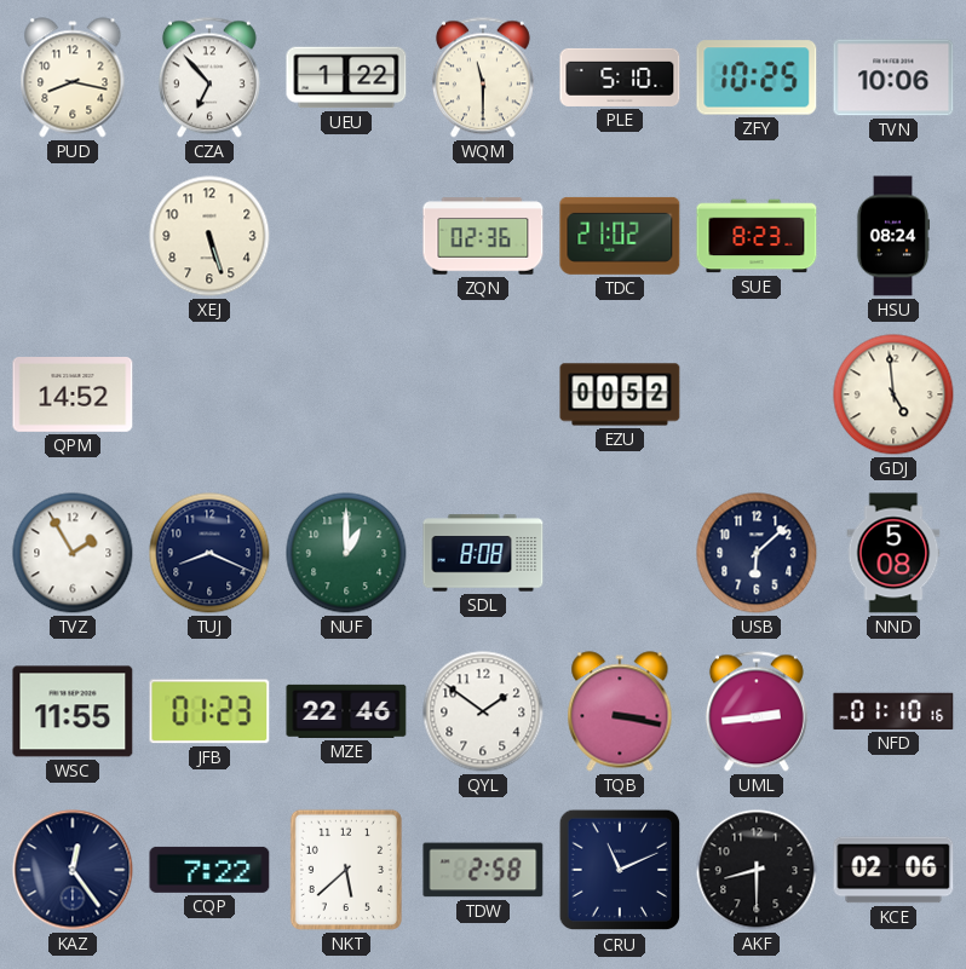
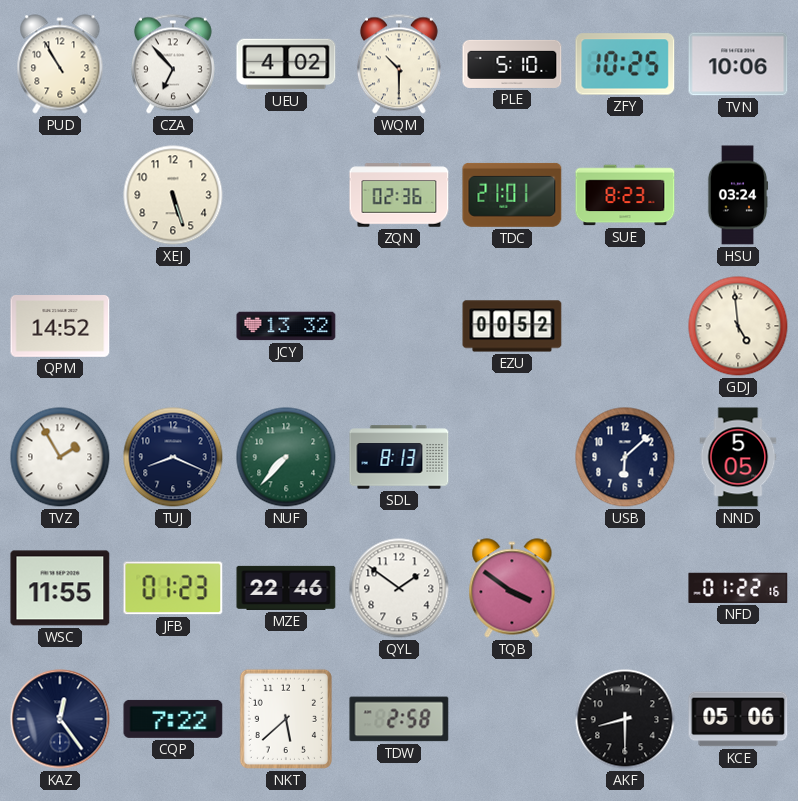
PUD: 8:17 -> 10:55 (60, 64)
UEU: 1:22 -> 4:02 (286, 64)
WQM: 11:30 -> 10:30 (399, 64)
TDC: 21:02 -> 21:01 (512, 195)
HSU: 08:24 -> 03:24 (738, 195)
JCY: none -> 13:32 (286, 326)
NUF: 1:00 -> 7:37 (286, 457)
SDL: 8:08 -> 8:13 (399, 457)
NND: 5:08 -> 5:05 (738, 457)
TQB: 3:17 -> 3:51 (512, 588)
UML: 2:44 -> none (757, 711)
NFD: 01:10 -> 01:22 (738, 588)
CRU: 11:11 -> none (620, 870)
KCE: 02:06 -> 05:06 (738, 719)
